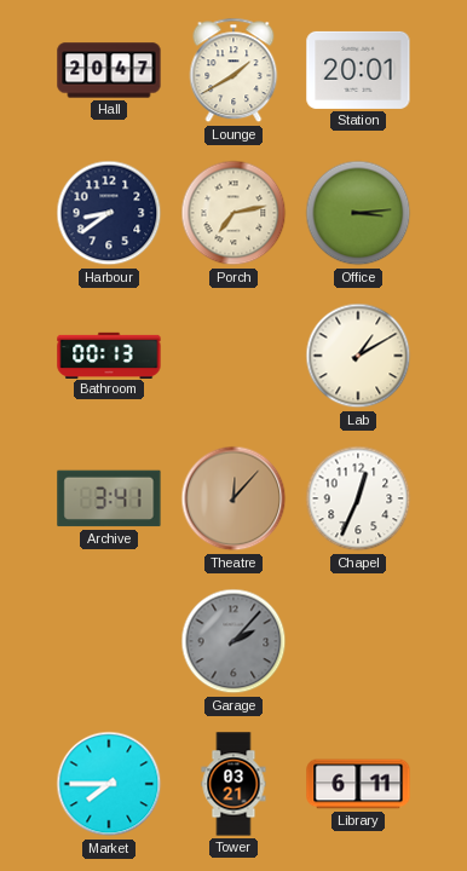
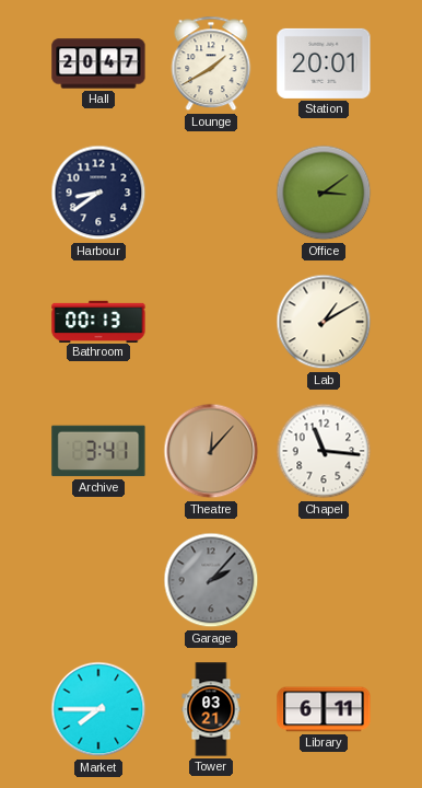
Porch: 7:13 -> none (234, 213)
Office: 3:14 -> 3:09 (324, 193)
Chapel: 12:34 -> 11:16 (324, 451)
